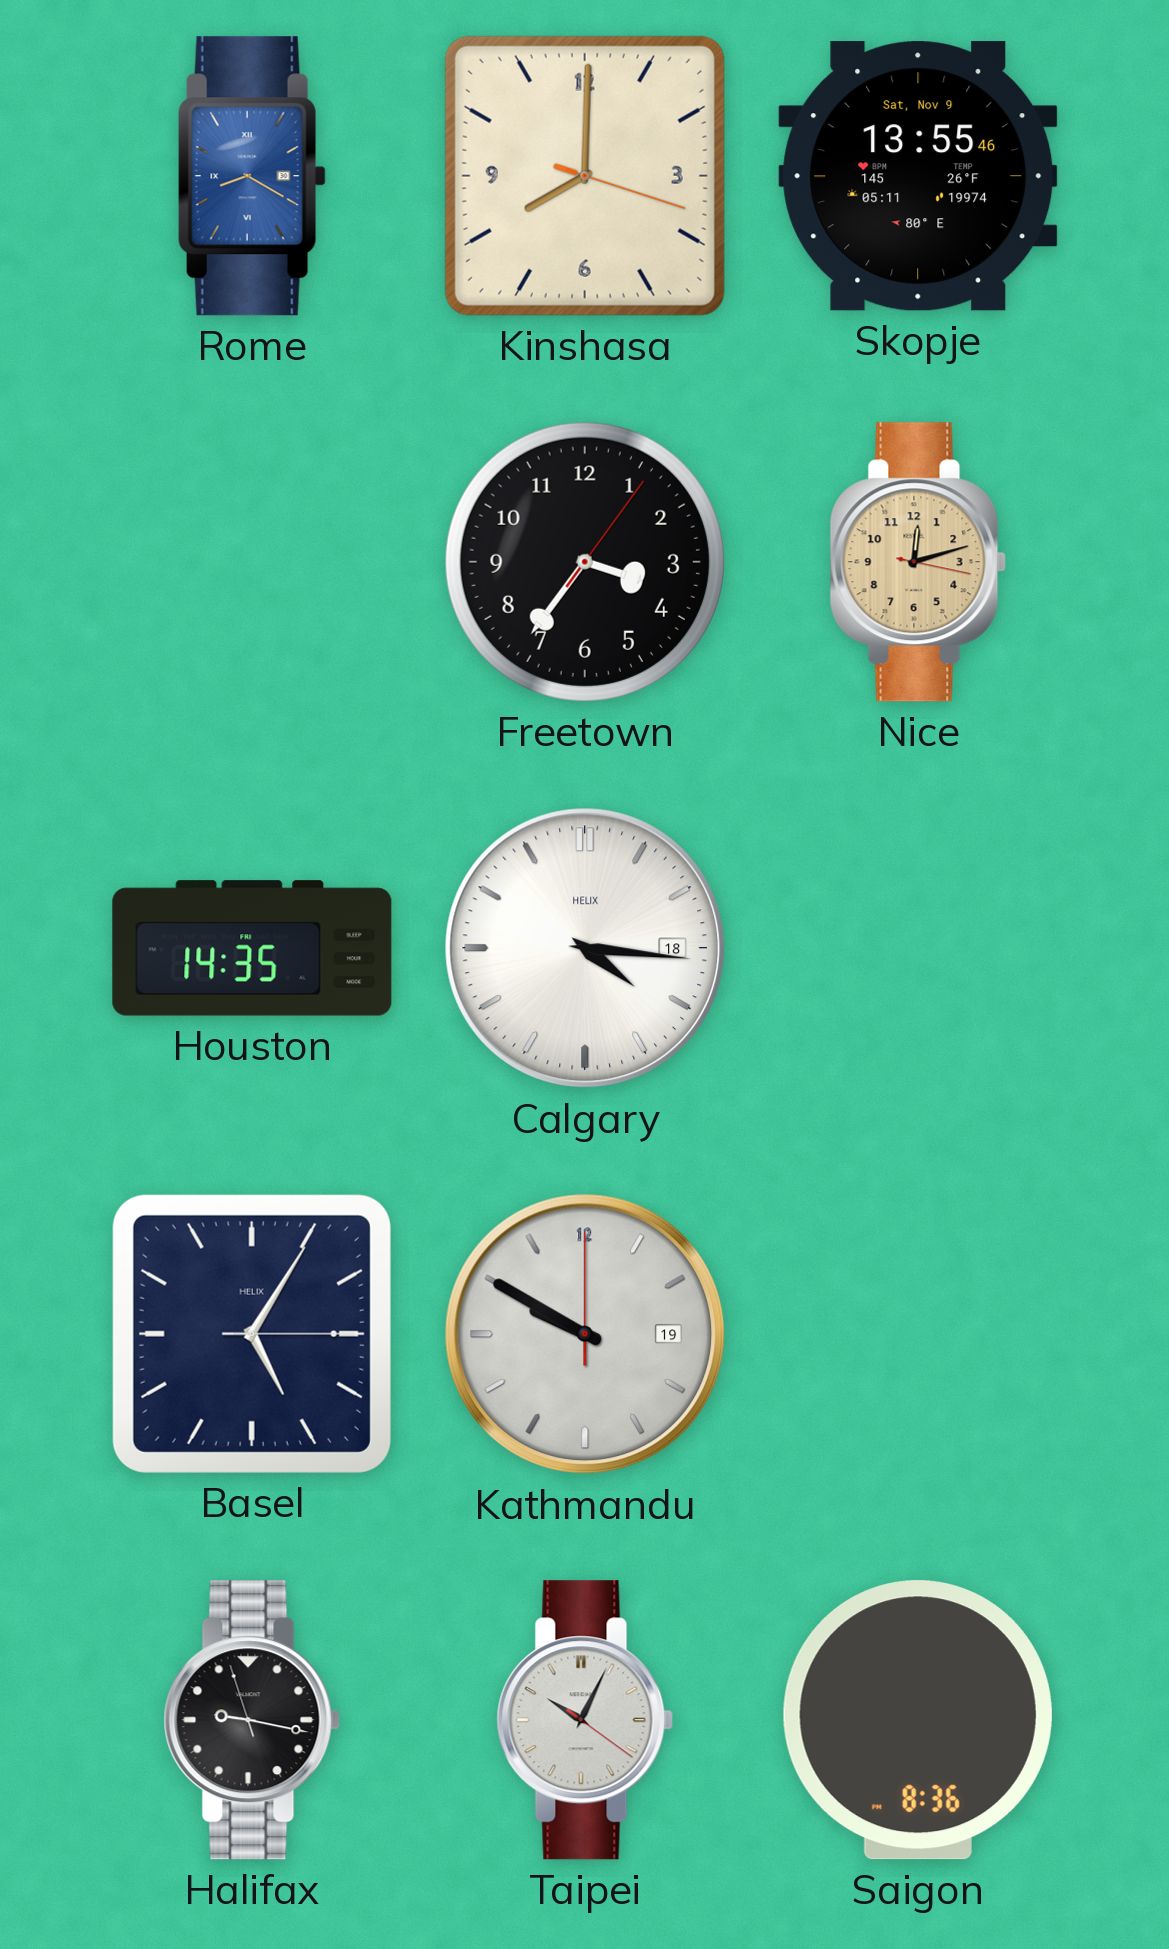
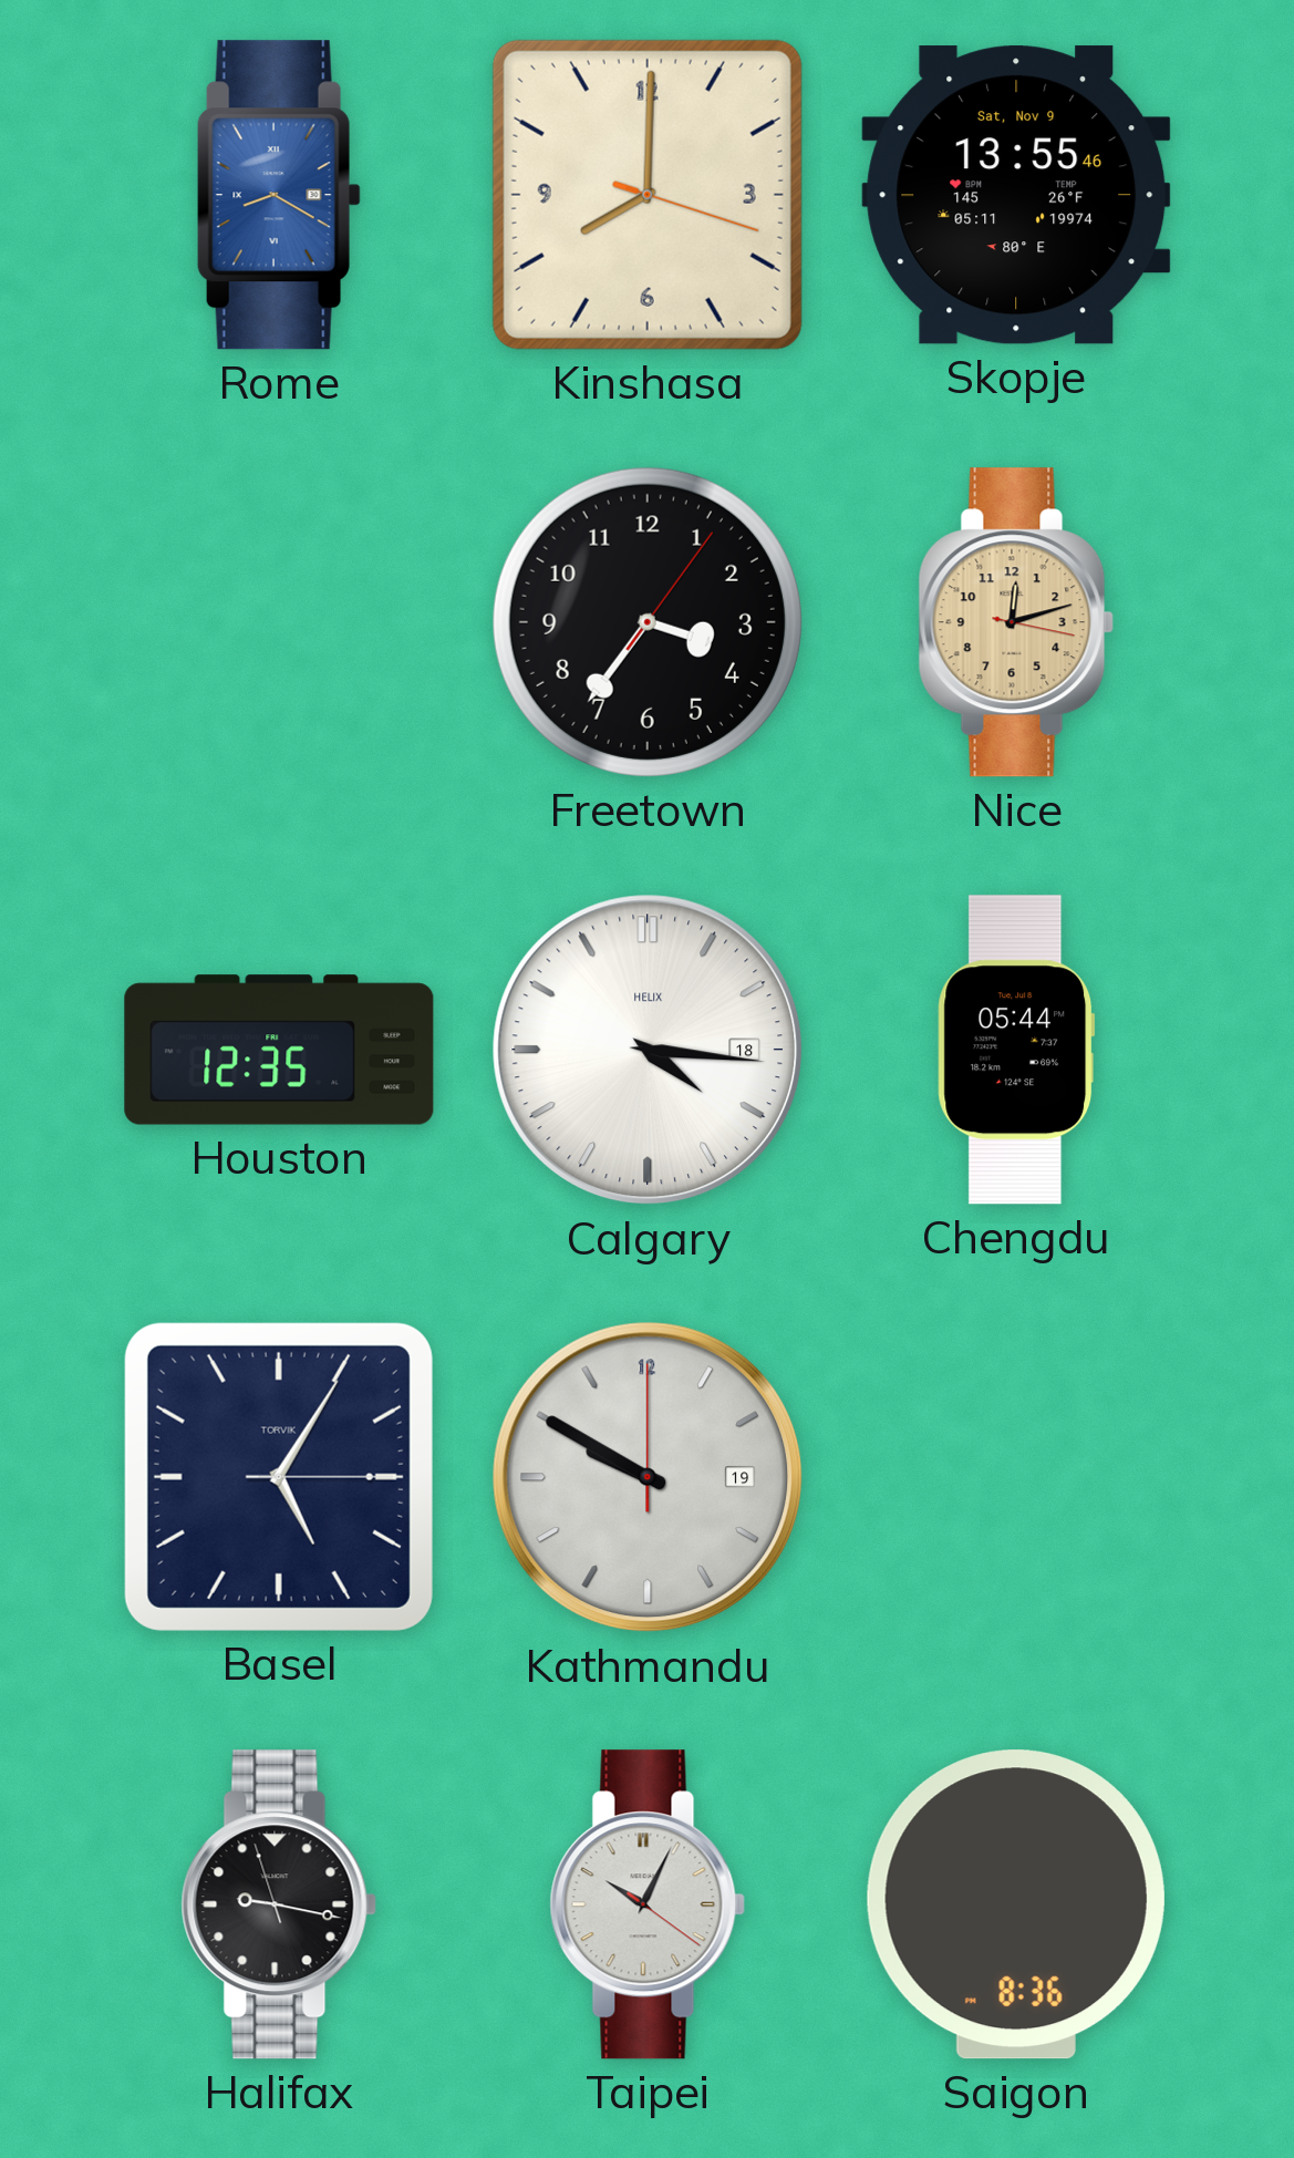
Houston: 14:35 -> 12:35 (279, 1050)
Chengdu: none -> 05:44 (1016, 1050)
Basel brand: HELIX -> TORVIK (279, 1477)
